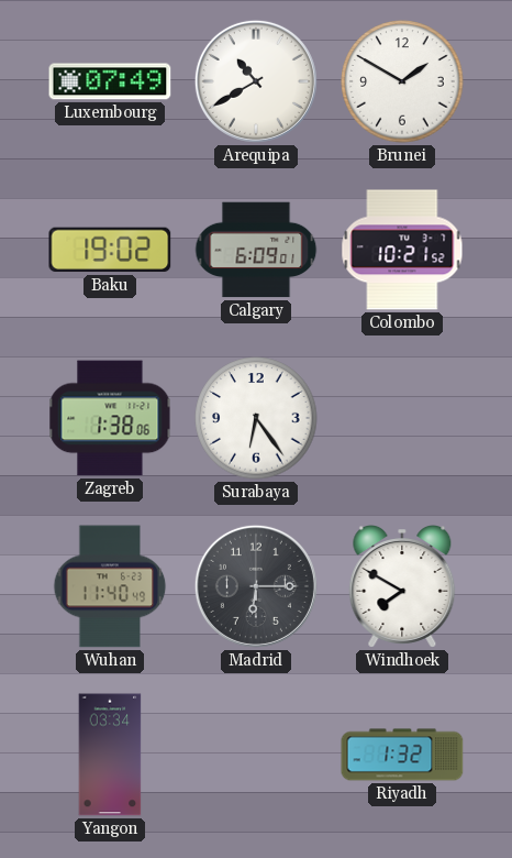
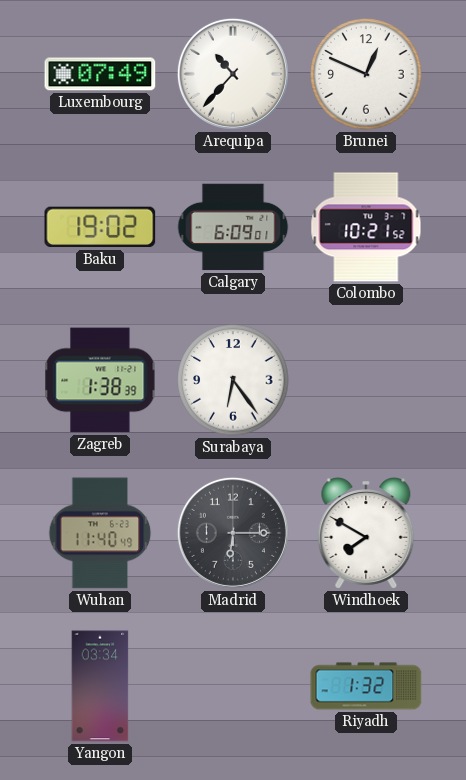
Arequipa: 10:40 -> 10:37 (233, 74)
Brunei: 1:50 -> 12:49 (366, 74)
Zagreb: 1:38:06 -> 1:38:39 (100, 380)
